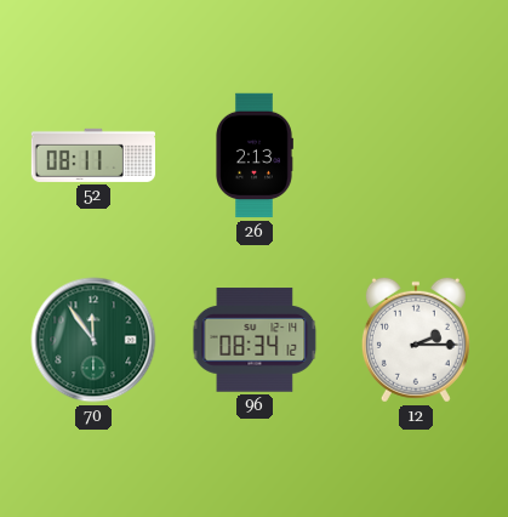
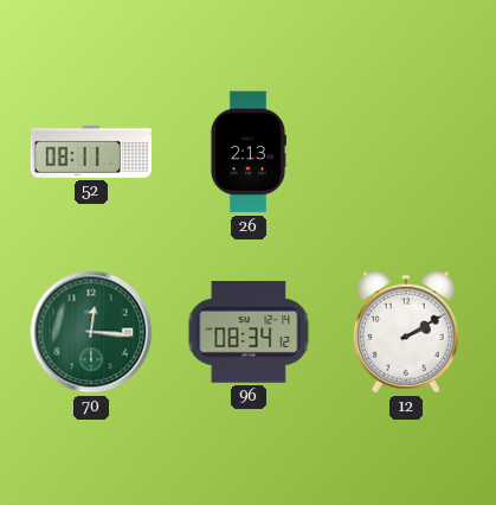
70: 11:54 -> 12:16 (91, 332)
12: 2:15 -> 2:10 (406, 332)
